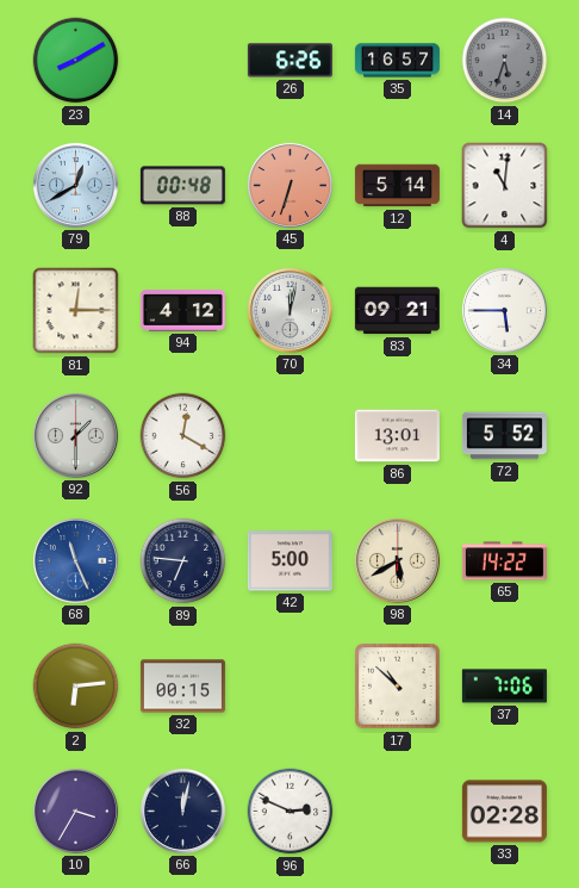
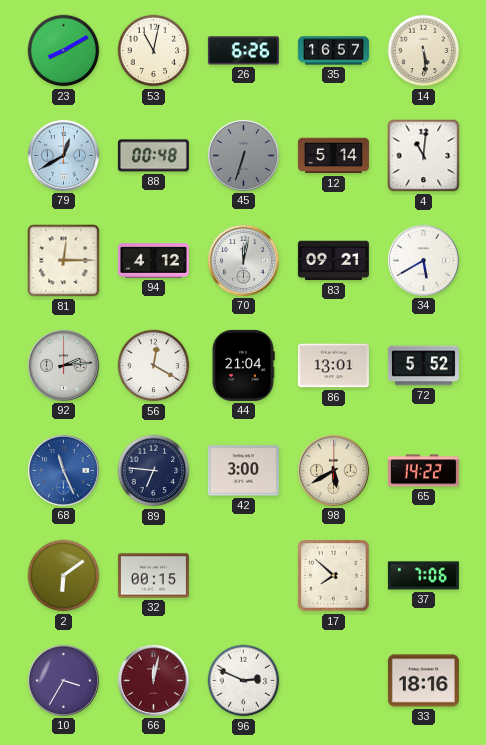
53: none -> 11:02 (154, 51)
14: 5:33 -> 5:29 (424, 51)
14 dial: grey -> cream (424, 51)
45 dial: salmon -> grey (243, 155)
34: 5:45 -> 5:40 (423, 260)
92: 1:30 -> 2:14 (63, 365)
44: none -> 21:04 (243, 365)
42: 5:00 -> 3:00 (243, 471)
2: 6:14 -> 6:09 (64, 576)
17: 10:52 -> 7:52 (334, 576)
66 dial: navy -> burgundy (153, 680)
33: 02:28 -> 18:16 (423, 681)
